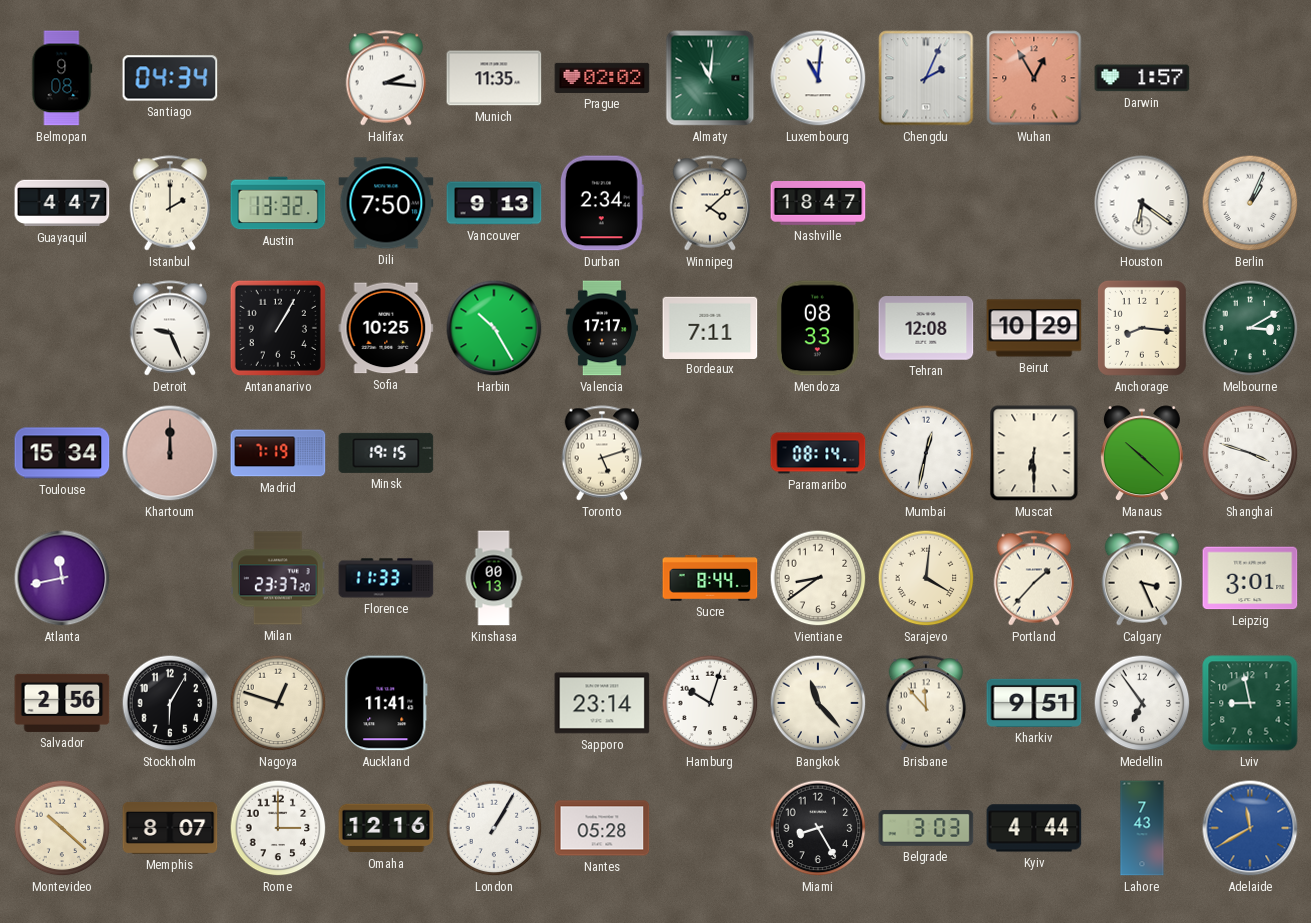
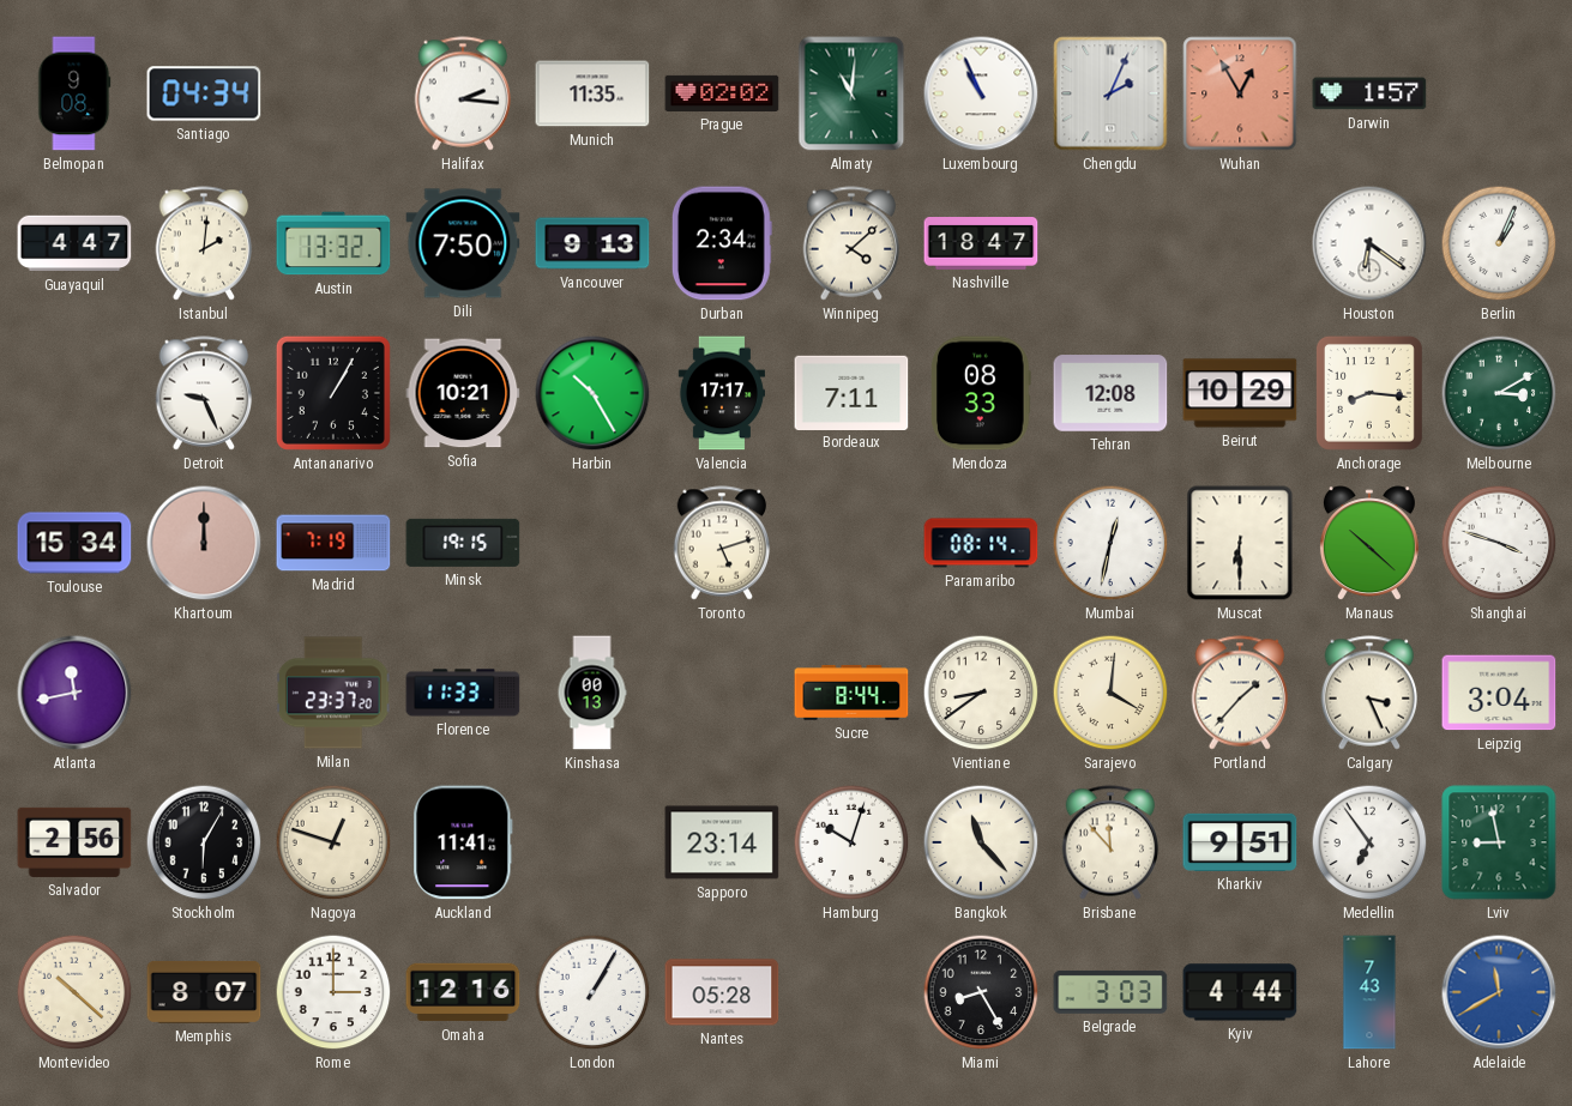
Luxembourg: 11:01 -> 10:56 (981, 93)
Istanbul: 2:00 -> 2:01 (204, 243)
Sofia: 10:25 -> 10:21 (463, 393)
Leipzig: 3:01 -> 3:04 (1499, 693)
